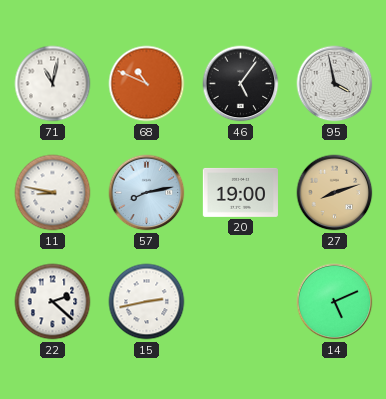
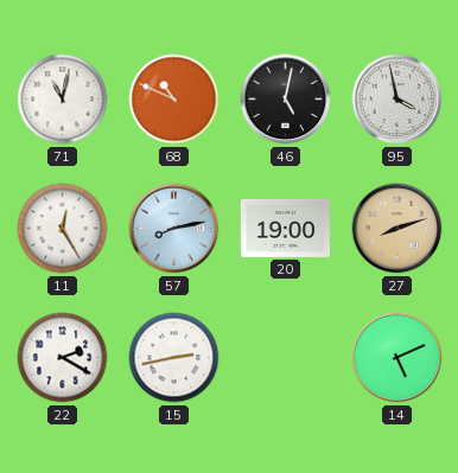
46: 5:06 -> 5:02 (286, 100)
11: 8:47 -> 12:25 (63, 229)
22: 2:22 -> 2:20 (63, 358)
